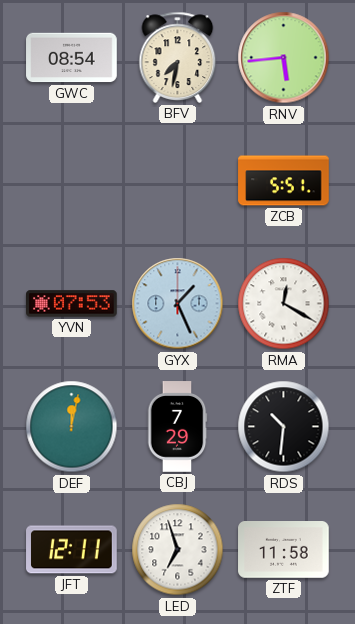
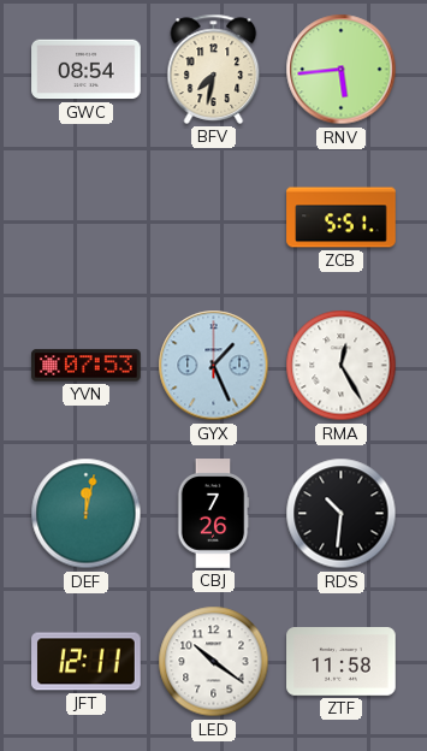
RMA: 12:20 -> 12:25 (342, 366)
CBJ: 7:29 -> 7:26 (213, 514)
LED: 6:57 -> 10:21 (214, 662)
